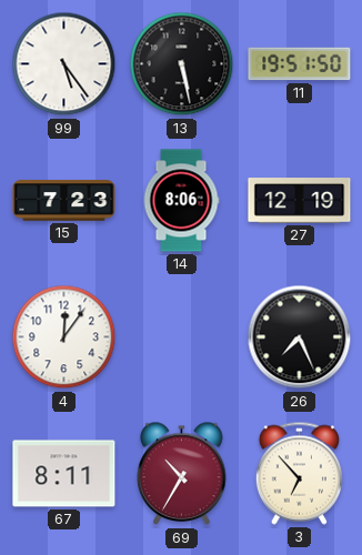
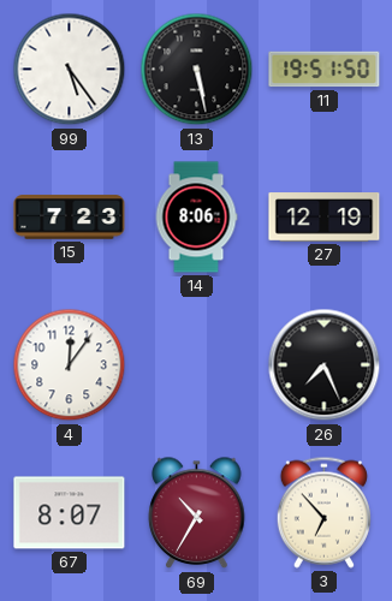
67: 8:11 -> 8:07 (70, 513)
